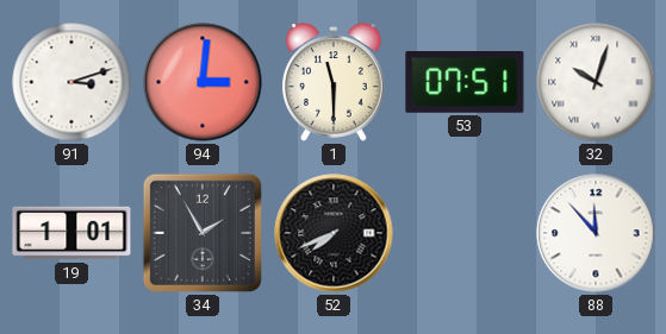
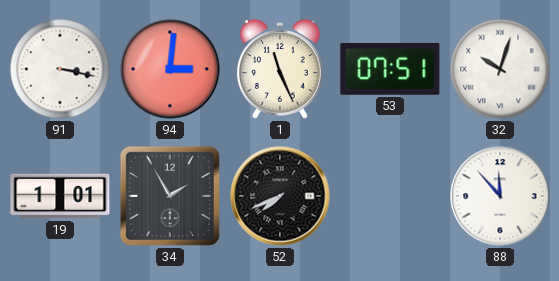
91: 3:12 -> 3:17 (60, 69)
1: 11:30 -> 11:26 (280, 69)
